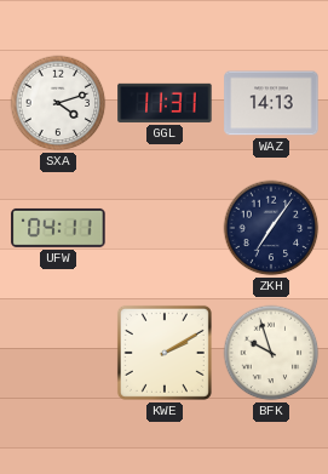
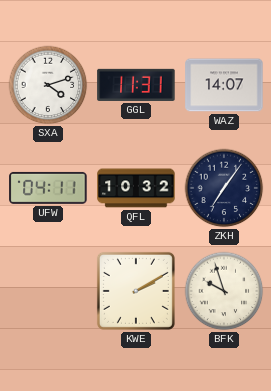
WAZ: 14:13 -> 14:07 (224, 85)
QFL: none -> 10:32 (136, 188)
